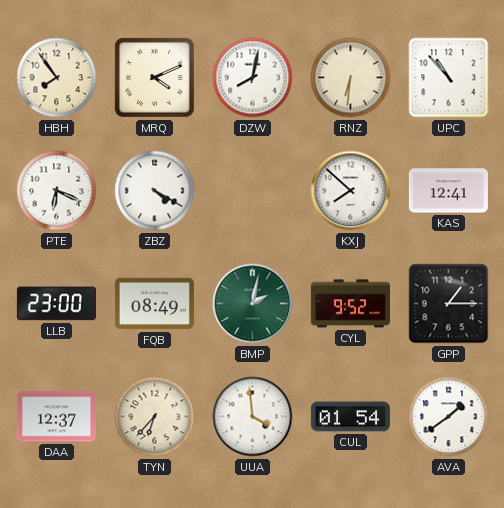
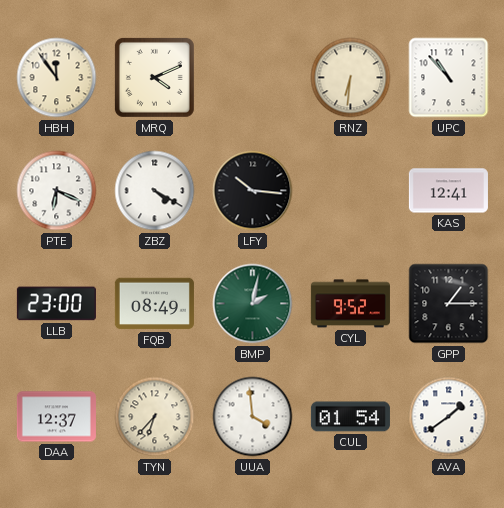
HBH: 7:54 -> 11:54 (57, 78)
DZW: 8:02 -> none (253, 78)
LFY: none -> 10:16 (253, 191)
KXJ: 7:52 -> none (351, 191)
